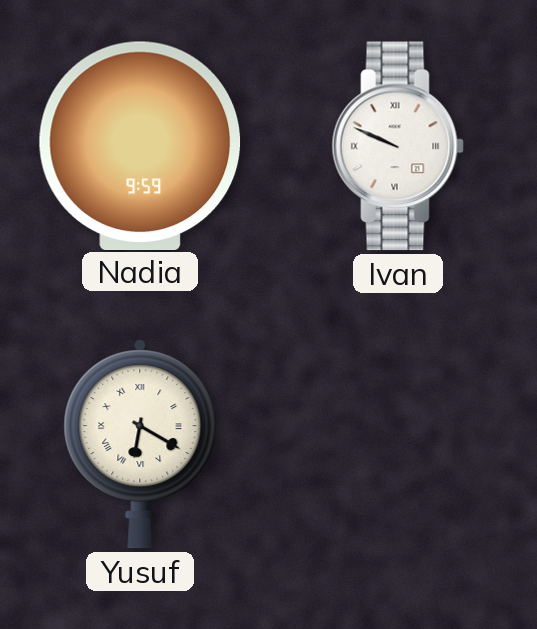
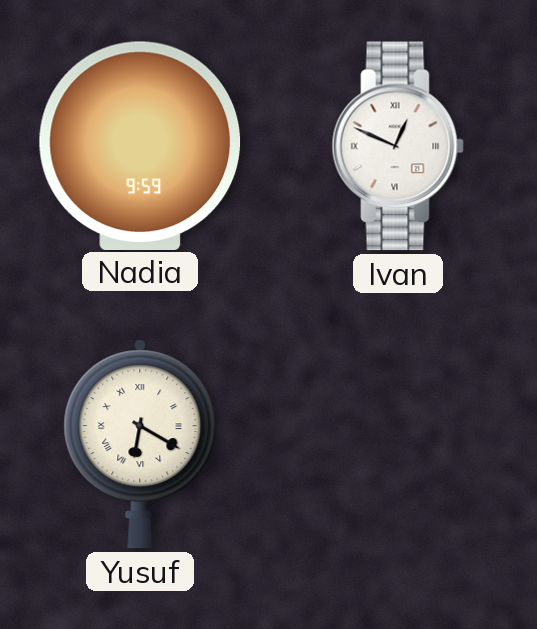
Ivan: 9:49 -> 12:49 (398, 146)
